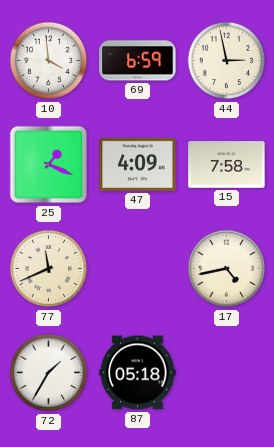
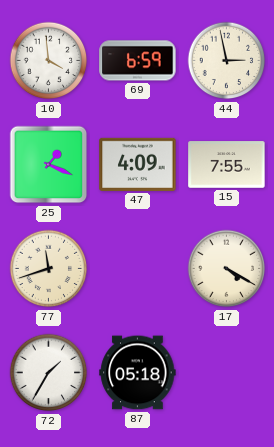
15: 7:58 -> 7:55 (227, 165)
77: 11:41 -> 11:42 (49, 269)
17: 4:43 -> 4:20 (227, 269)
